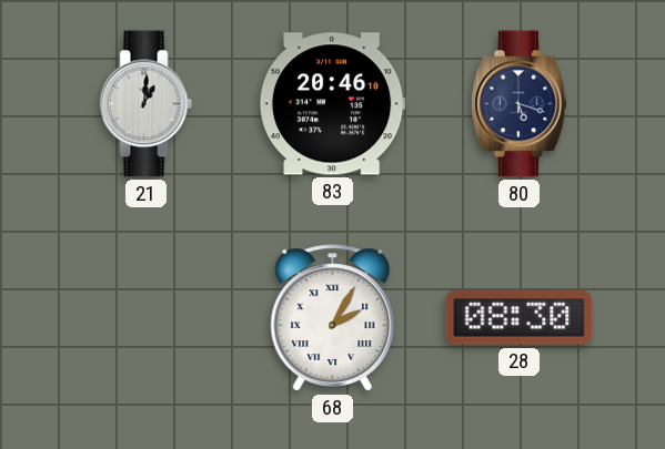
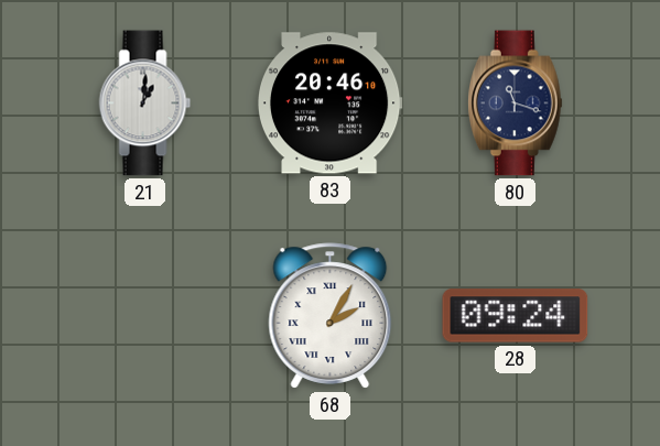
80: 5:18 -> 11:18 (515, 104)
28: 08:30 -> 09:24 (516, 316)
